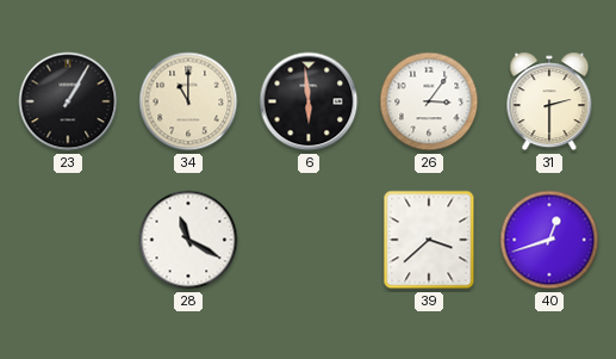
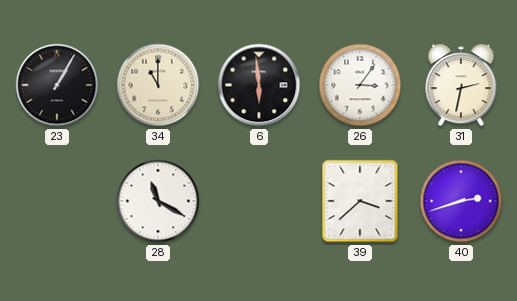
31: 2:30 -> 2:32 (461, 85)
40: 12:42 -> 2:42 (461, 201)
